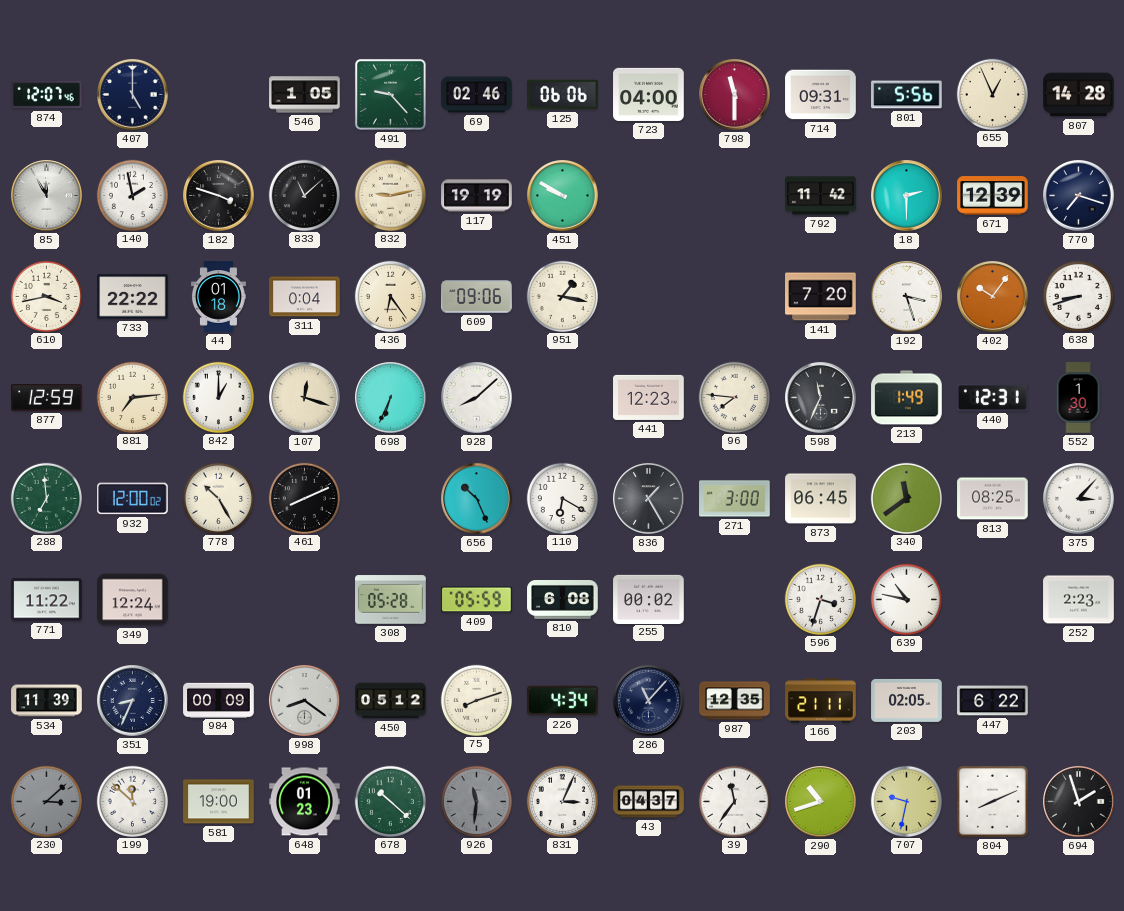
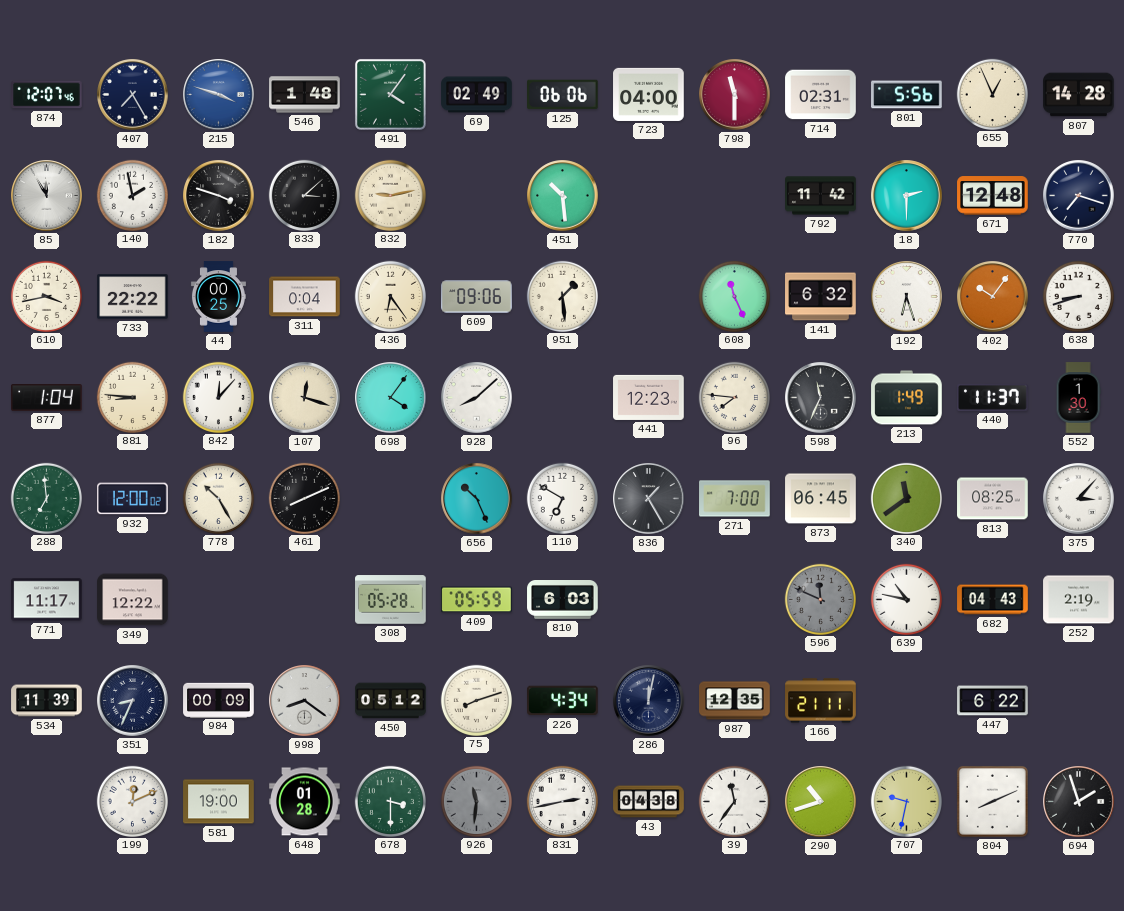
407: 5:00 -> 7:25 (133, 95)
215: none -> 3:48 (219, 95)
546: 1:05 -> 1:48 (305, 95)
491: 9:23 -> 4:06 (390, 94)
69: 02:46 -> 02:49 (477, 95)
714: 09:31 -> 02:31 (821, 95)
833: 11:08 -> 3:08 (304, 195)
117: 19:19 -> none (477, 196)
451: 9:50 -> 10:29 (563, 196)
671: 12:39 -> 12:48 (993, 196)
44: 01:18 -> 00:25 (218, 297)
951: 1:17 -> 1:29 (562, 296)
608: none -> 11:26 (734, 296)
141: 7:20 -> 6:32 (821, 297)
192: 3:27 -> 6:27 (907, 297)
877: 12:59 -> 1:04 (47, 398)
881: 7:14 -> 8:46 (132, 397)
842: 1:00 -> 12:07 (218, 397)
698: 6:34 -> 4:06 (391, 398)
440: 12:31 -> 11:37 (993, 397)
110: 6:20 -> 6:50 (562, 498)
271: 3:00 -> 7:00 (735, 499)
771: 11:22 -> 11:17 (47, 600)
349: 12:24 -> 12:22 (133, 600)
810: 6:08 -> 6:03 (563, 600)
255: 00:02 -> none (649, 599)
596: 3:33 -> 11:49 (820, 599)
596 dial: white -> grey (820, 599)
682: none -> 04:43 (993, 600)
252: 2:23 -> 2:19 (1079, 600)
286: 11:07 -> 12:02 (649, 701)
203: 02:05 -> none (907, 700)
230: 3:08 -> none (46, 801)
199: 11:52 -> 12:11 (132, 801)
648: 01:23 -> 01:28 (305, 802)
678: 10:22 -> 3:30 (390, 801)
831: 3:04 -> 2:43 (562, 801)
43: 04:37 -> 04:38 (649, 802)
